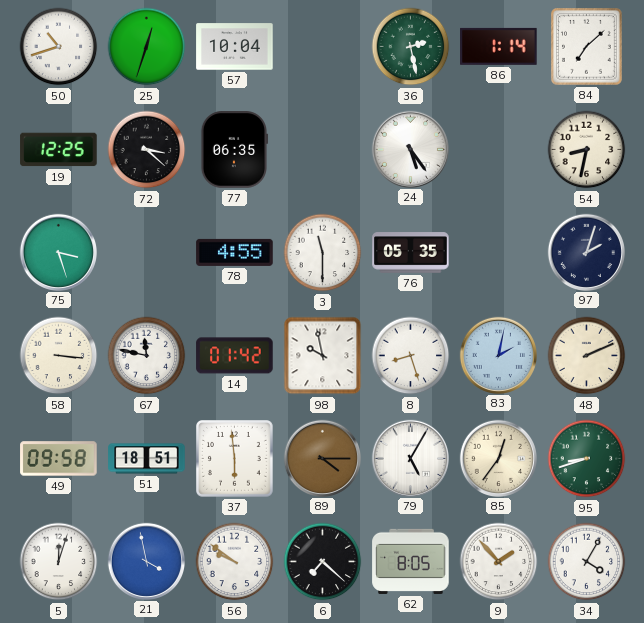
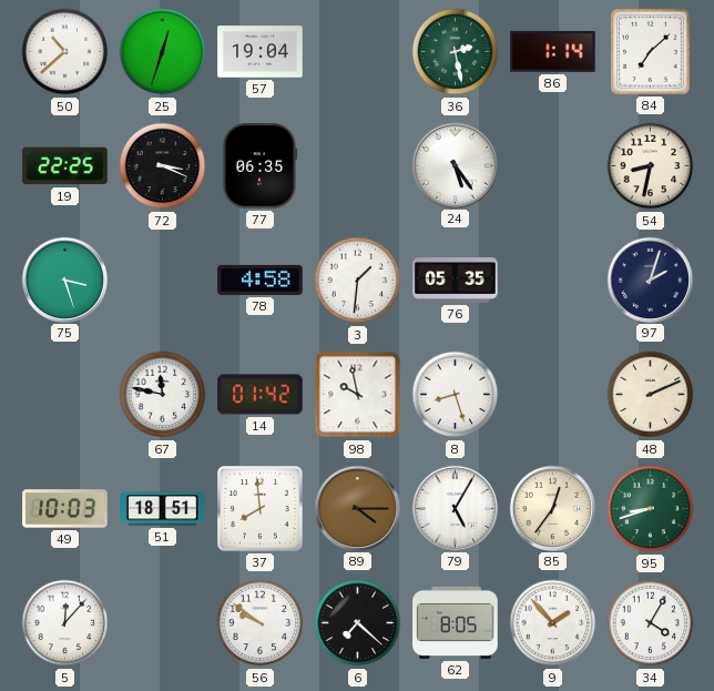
50: 10:42 -> 10:38 (65, 52)
57: 10:04 -> 19:04 (261, 52)
19: 12:25 -> 22:25 (65, 166)
72: 3:22 -> 3:19 (163, 166)
78: 4:55 -> 4:58 (261, 280)
3: 11:30 -> 1:31 (358, 281)
58: 3:16 -> none (59, 356)
83: 2:02 -> none (498, 355)
49: 09:58 -> 10:03 (65, 509)
37: 5:59 -> 7:59 (261, 509)
5: 12:03 -> 12:07 (65, 623)
21: 3:58 -> none (146, 561)
